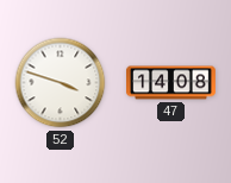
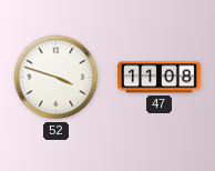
47: 14:08 -> 11:08 (160, 78)
